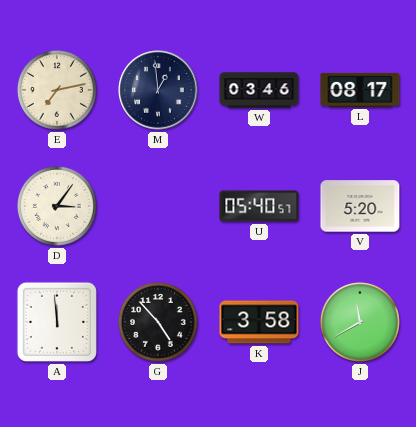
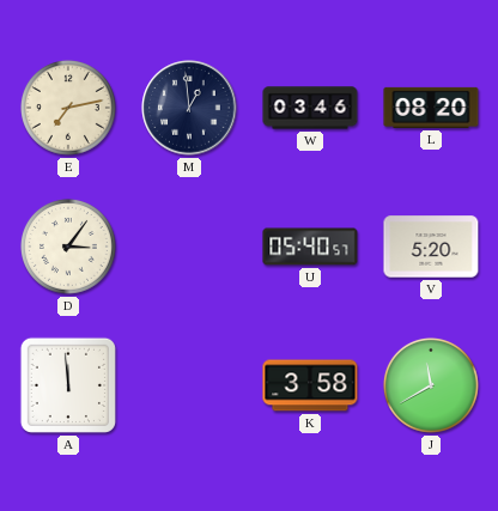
L: 08:17 -> 08:20 (431, 108)
G: 4:53 -> none (158, 322)
